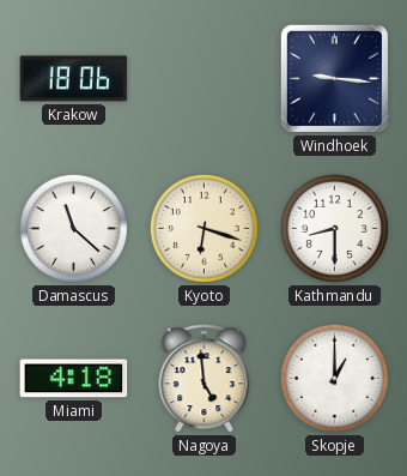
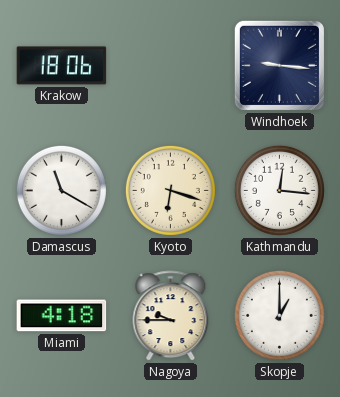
Damascus: 11:22 -> 11:20 (61, 190)
Kathmandu: 8:30 -> 12:16 (279, 190)
Nagoya: 4:59 -> 9:45 (171, 316)
